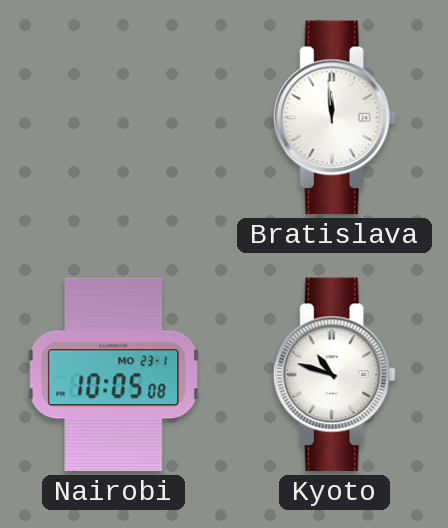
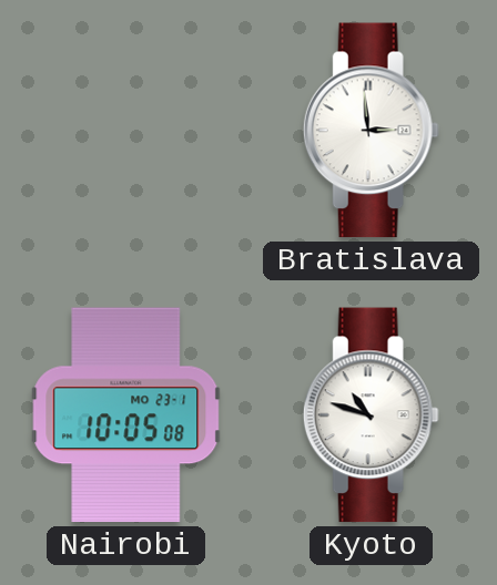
Bratislava: 11:59 -> 2:59 (371, 131)
